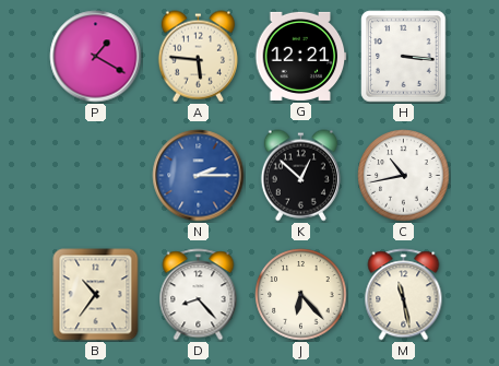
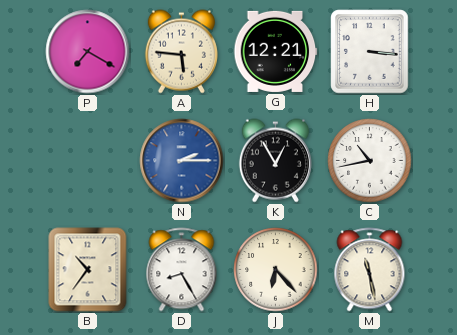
P: 1:20 -> 7:20 (88, 52)
K: 12:52 -> 12:55 (275, 161)
D: 8:23 -> 8:25 (182, 270)
